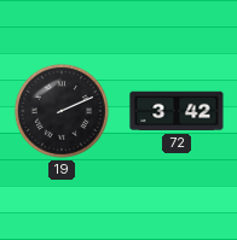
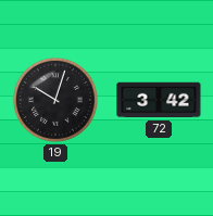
19: 2:11 -> 10:03 (55, 100)
